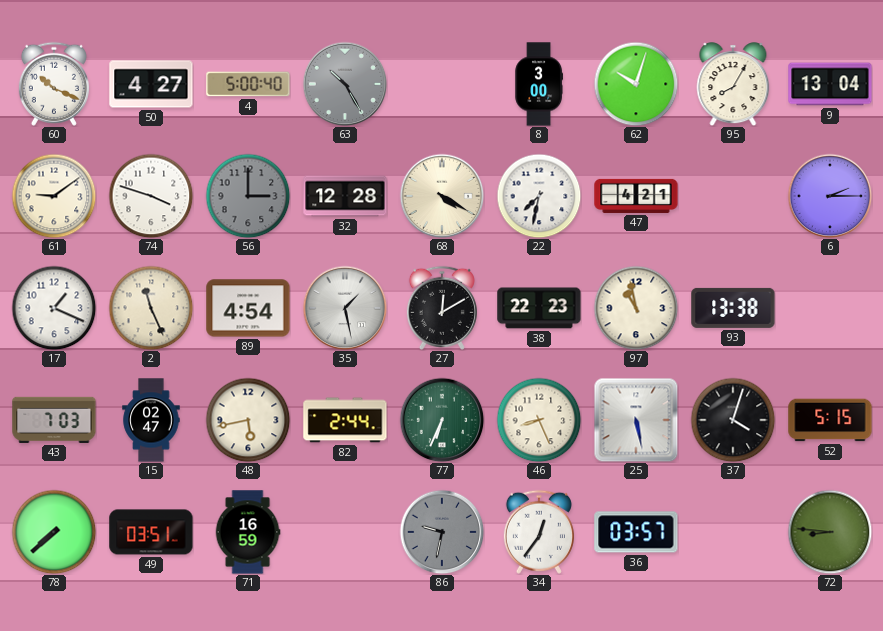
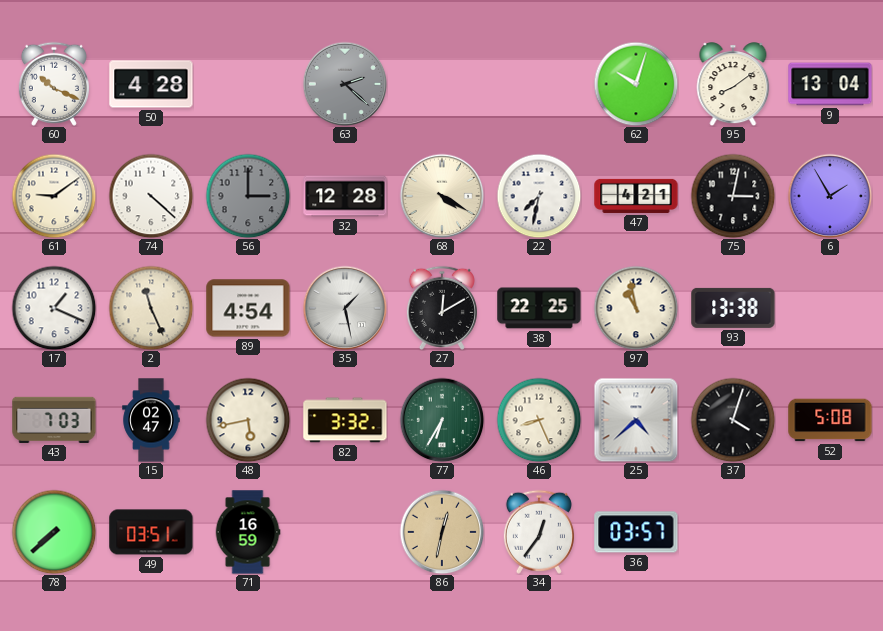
50: 4:27 -> 4:28 (151, 84)
4: 5:00 -> none (248, 84)
63: 10:25 -> 2:22 (345, 84)
8: 3:00 -> none (538, 84)
95: 8:05 -> 8:09 (733, 84)
74: 3:48 -> 4:22 (151, 196)
75: none -> 3:02 (733, 196)
6: 2:15 -> 1:55 (830, 196)
38: 22:23 -> 22:25 (539, 308)
82: 2:44 -> 3:32 (345, 420)
77: 6:34 -> 6:35 (442, 420)
25: 5:28 -> 4:38 (636, 420)
52: 5:15 -> 5:08 (830, 420)
86: 9:32 -> 12:32 (442, 532)
86 dial: grey -> champagne (442, 532)
72: 8:46 -> none (830, 532)
